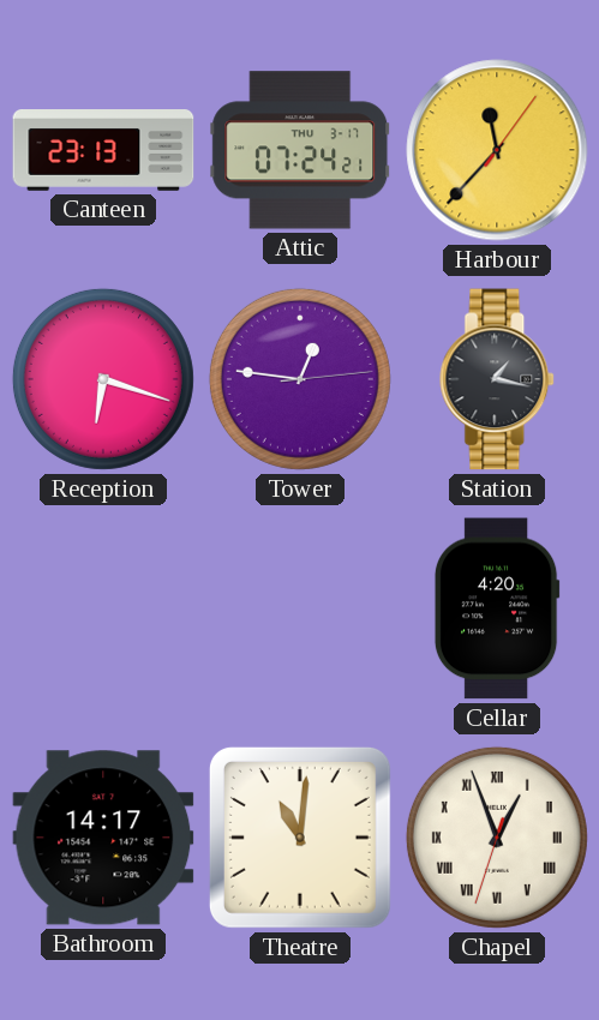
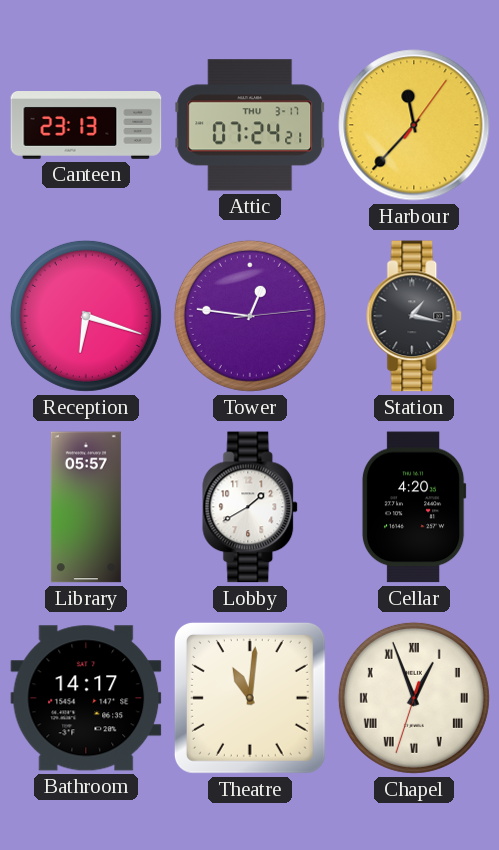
Library: none -> 05:57 (86, 507)
Lobby: none -> 1:40 (251, 507)
